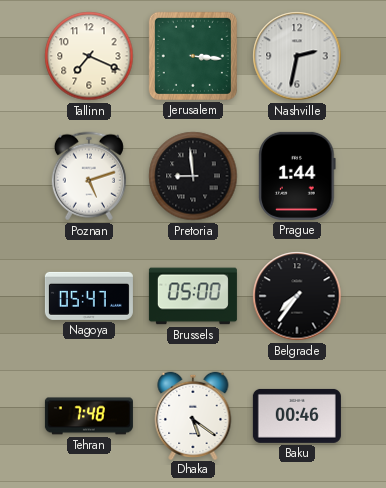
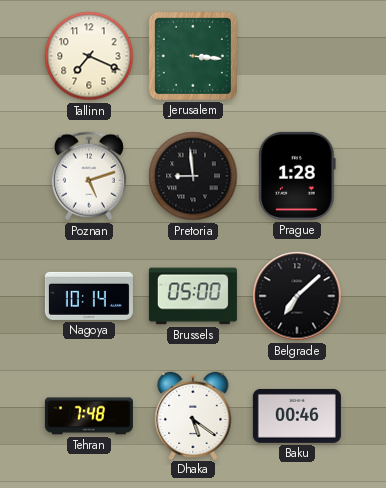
Nashville: 2:32 -> none (297, 56)
Prague: 1:44 -> 1:28 (297, 176)
Nagoya: 05:47 -> 10:14 (89, 296)
Belgrade: 7:36 -> 7:08 (297, 296)
